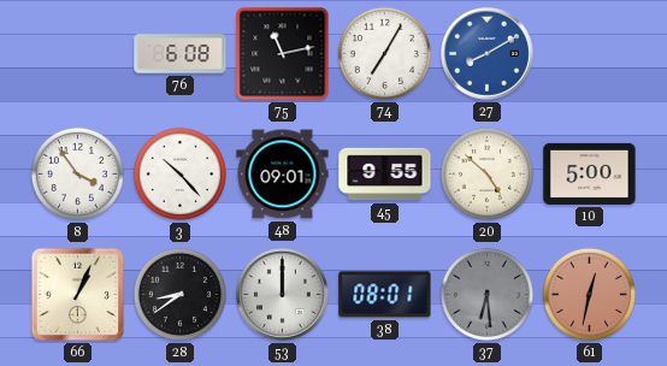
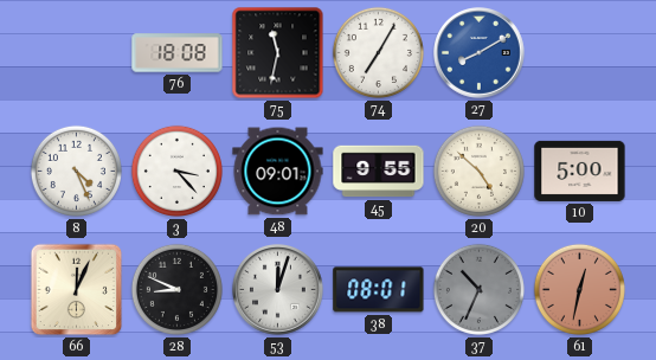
76: 6:08 -> 18:08 (178, 53)
75: 11:13 -> 11:32 (278, 53)
8: 3:54 -> 4:26 (76, 171)
3: 10:23 -> 3:23 (176, 171)
66: 1:04 -> 12:04 (77, 290)
28: 8:39 -> 8:49 (176, 289)
53: 12:00 -> 12:03 (278, 290)
37: 6:29 -> 10:34 (478, 289)
